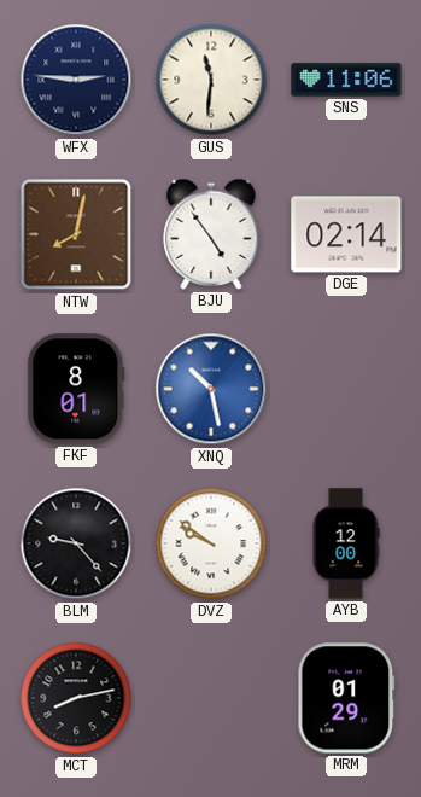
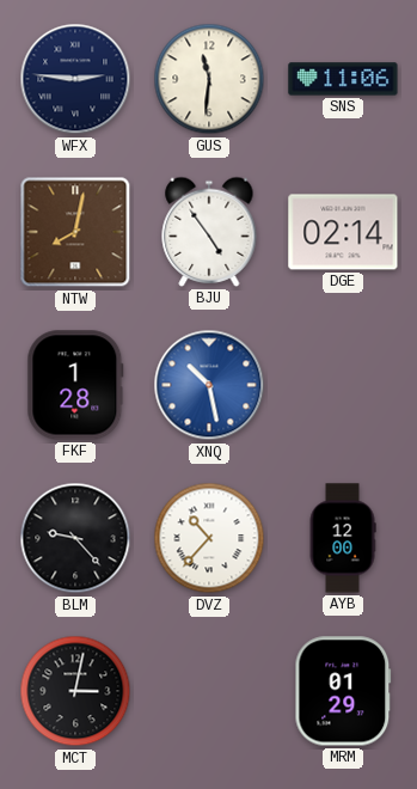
FKF: 8:01 -> 1:28 (75, 385)
DVZ: 9:51 -> 10:37 (209, 538)
MCT: 8:13 -> 3:02 (75, 691)
